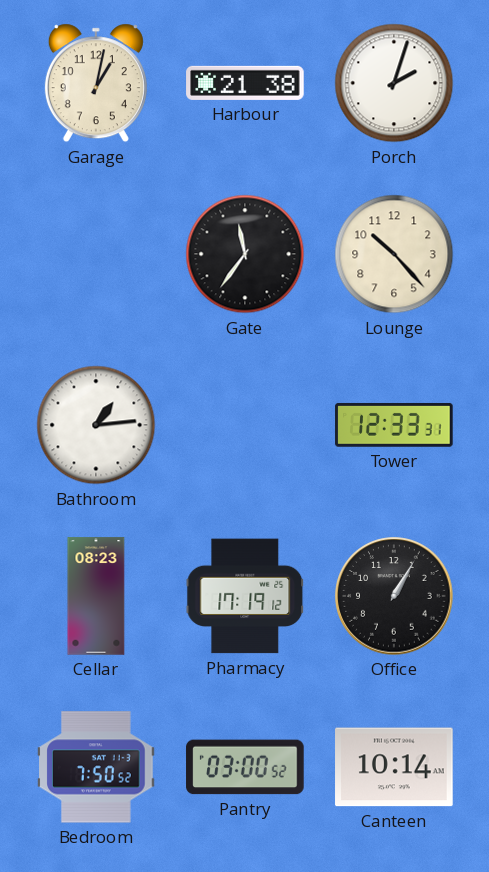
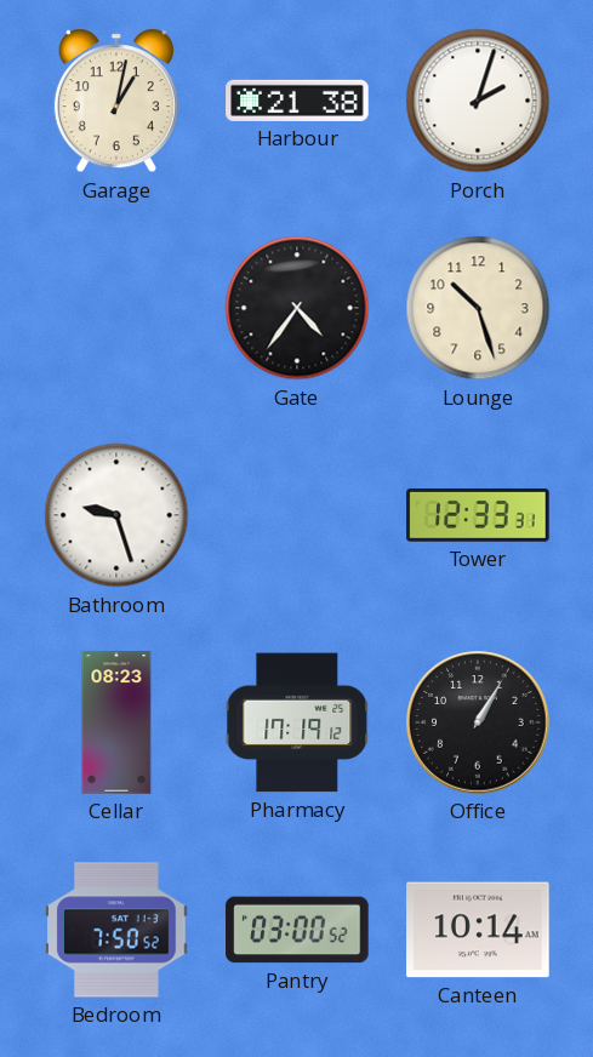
Gate: 11:36 -> 4:36 (297, 308)
Lounge: 10:23 -> 10:27 (478, 308)
Bathroom: 1:14 -> 9:27 (116, 515)
